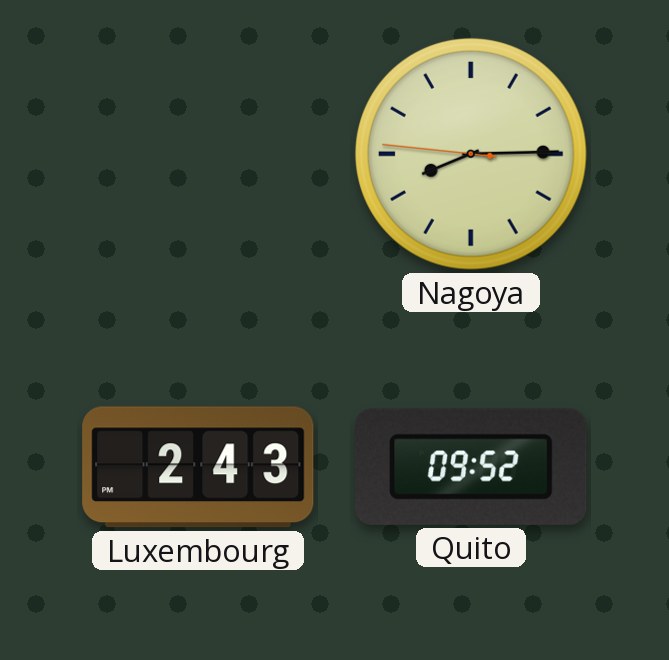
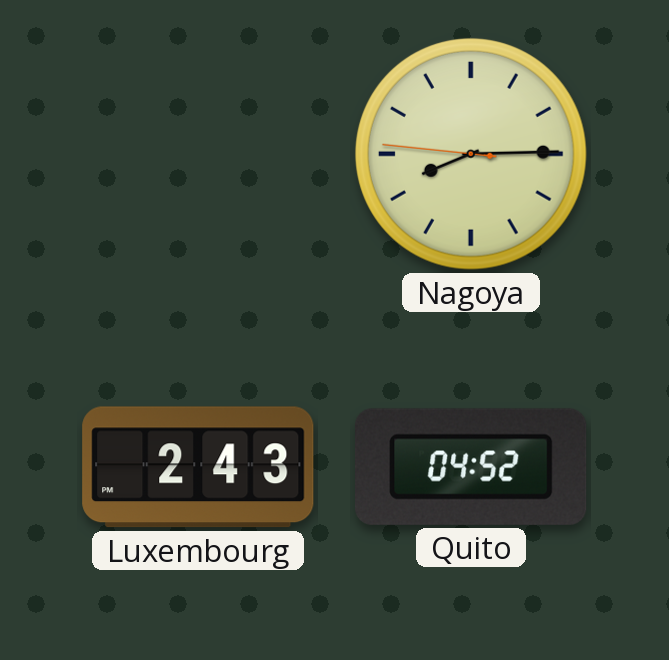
Quito: 09:52 -> 04:52 (472, 467)
